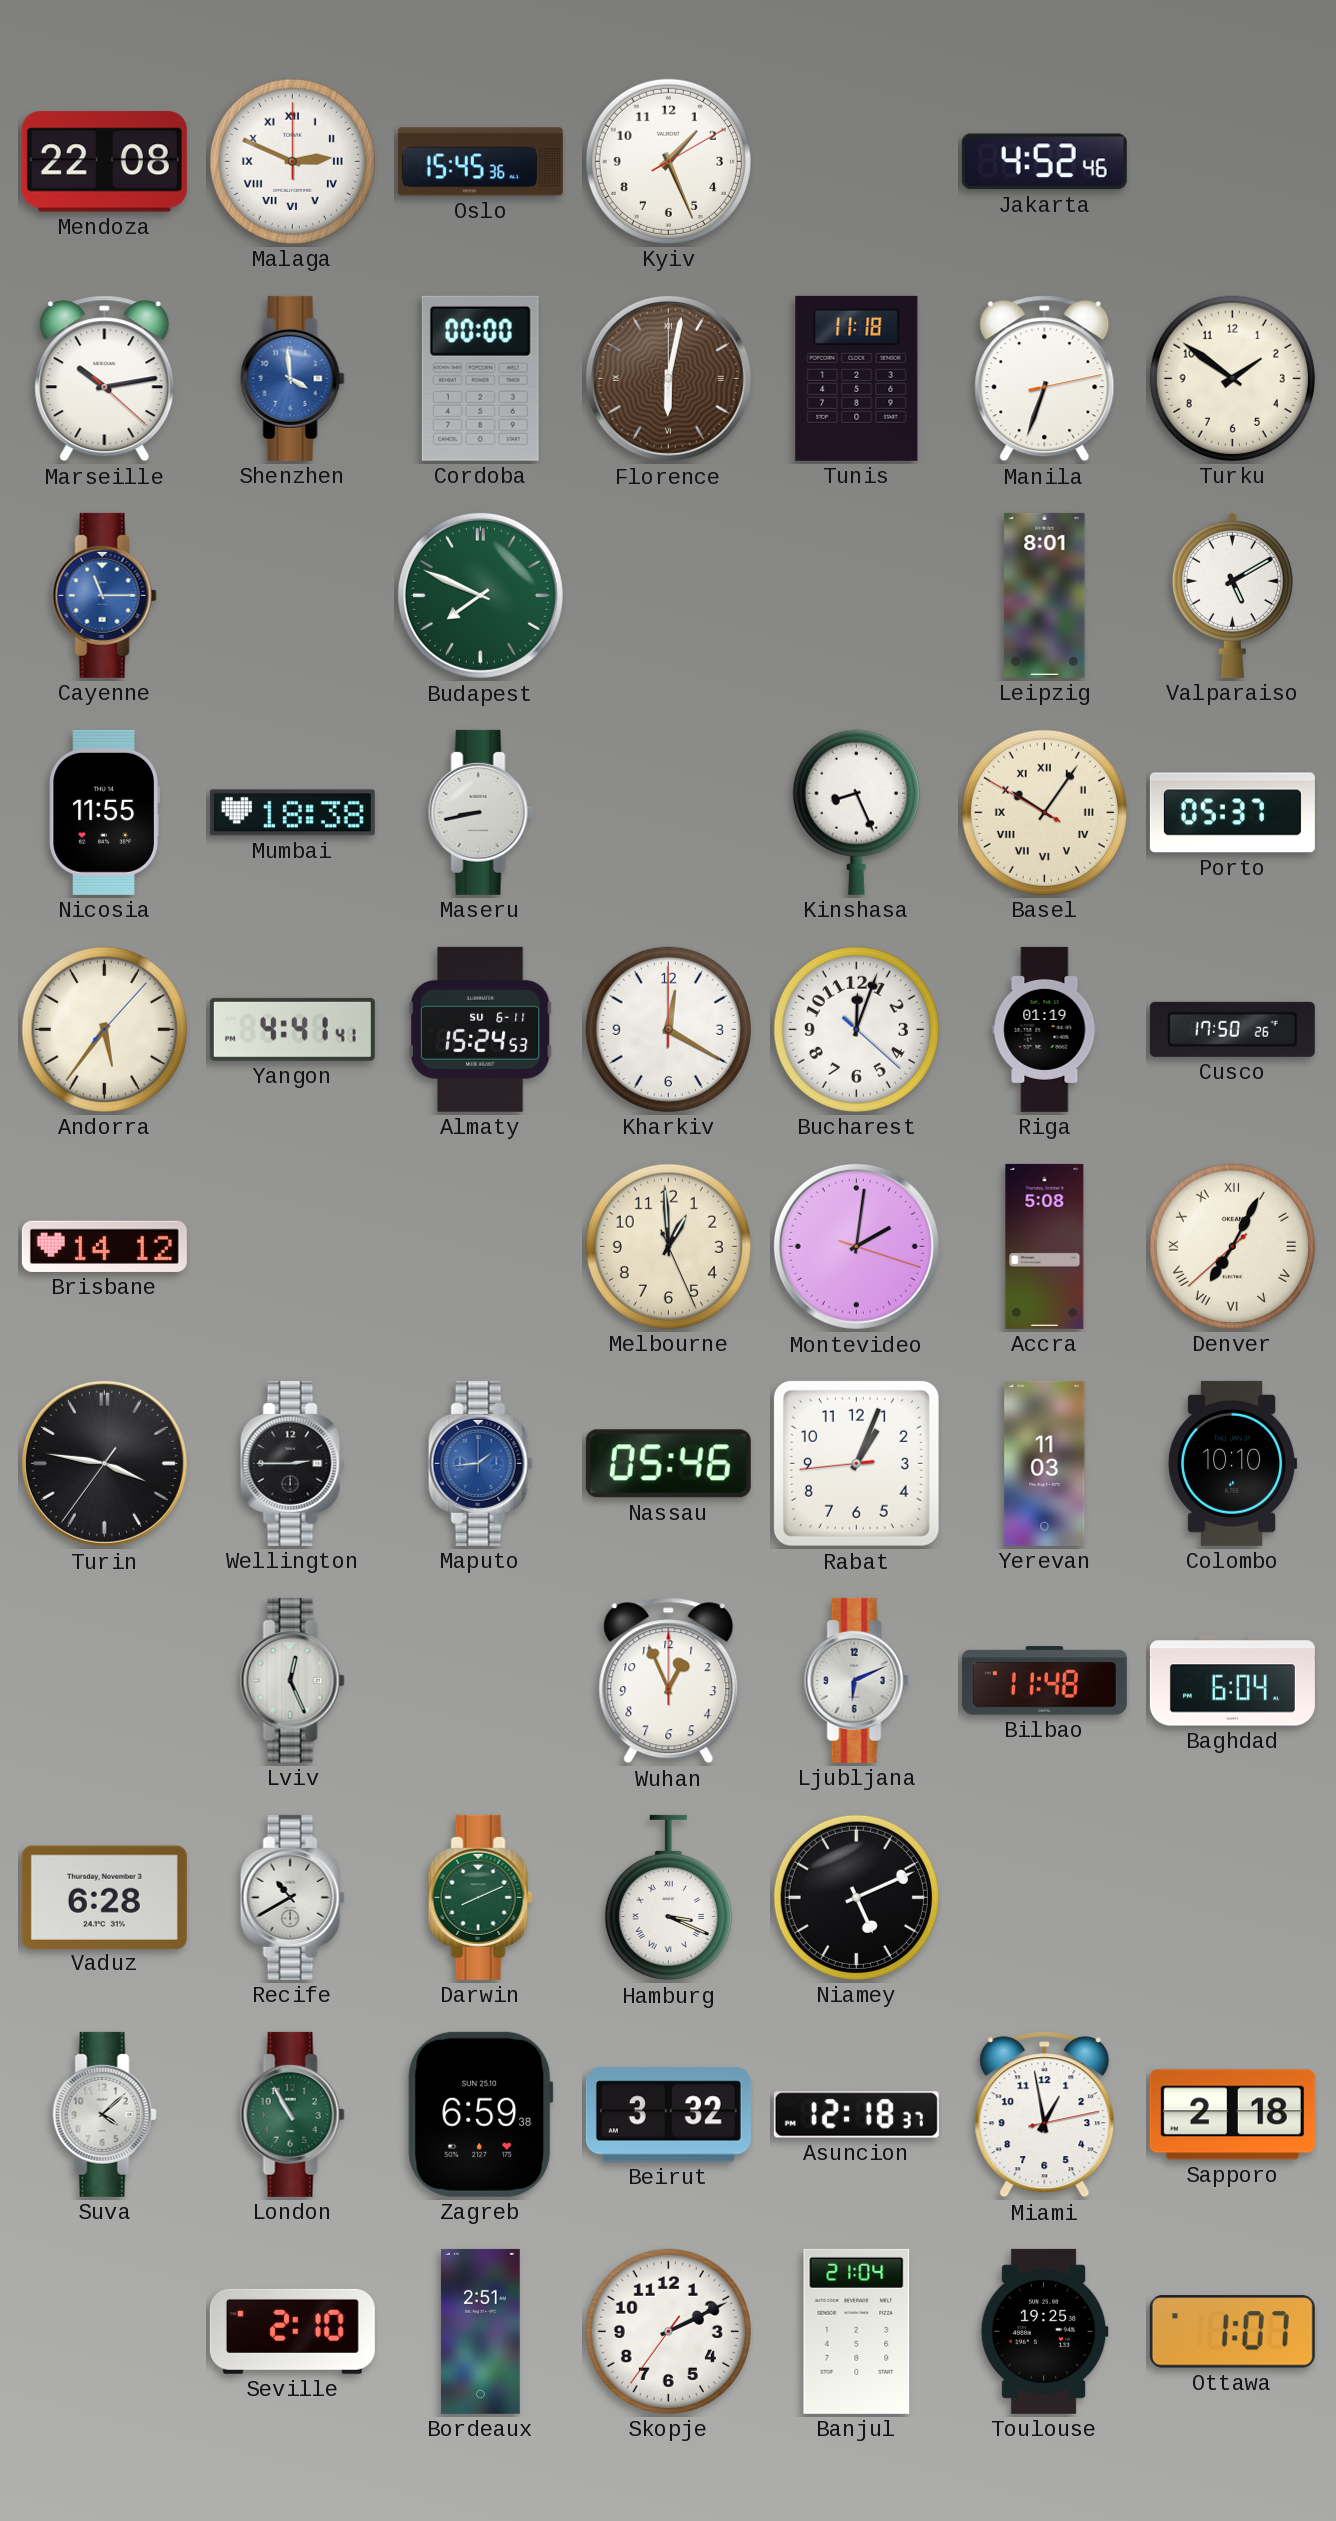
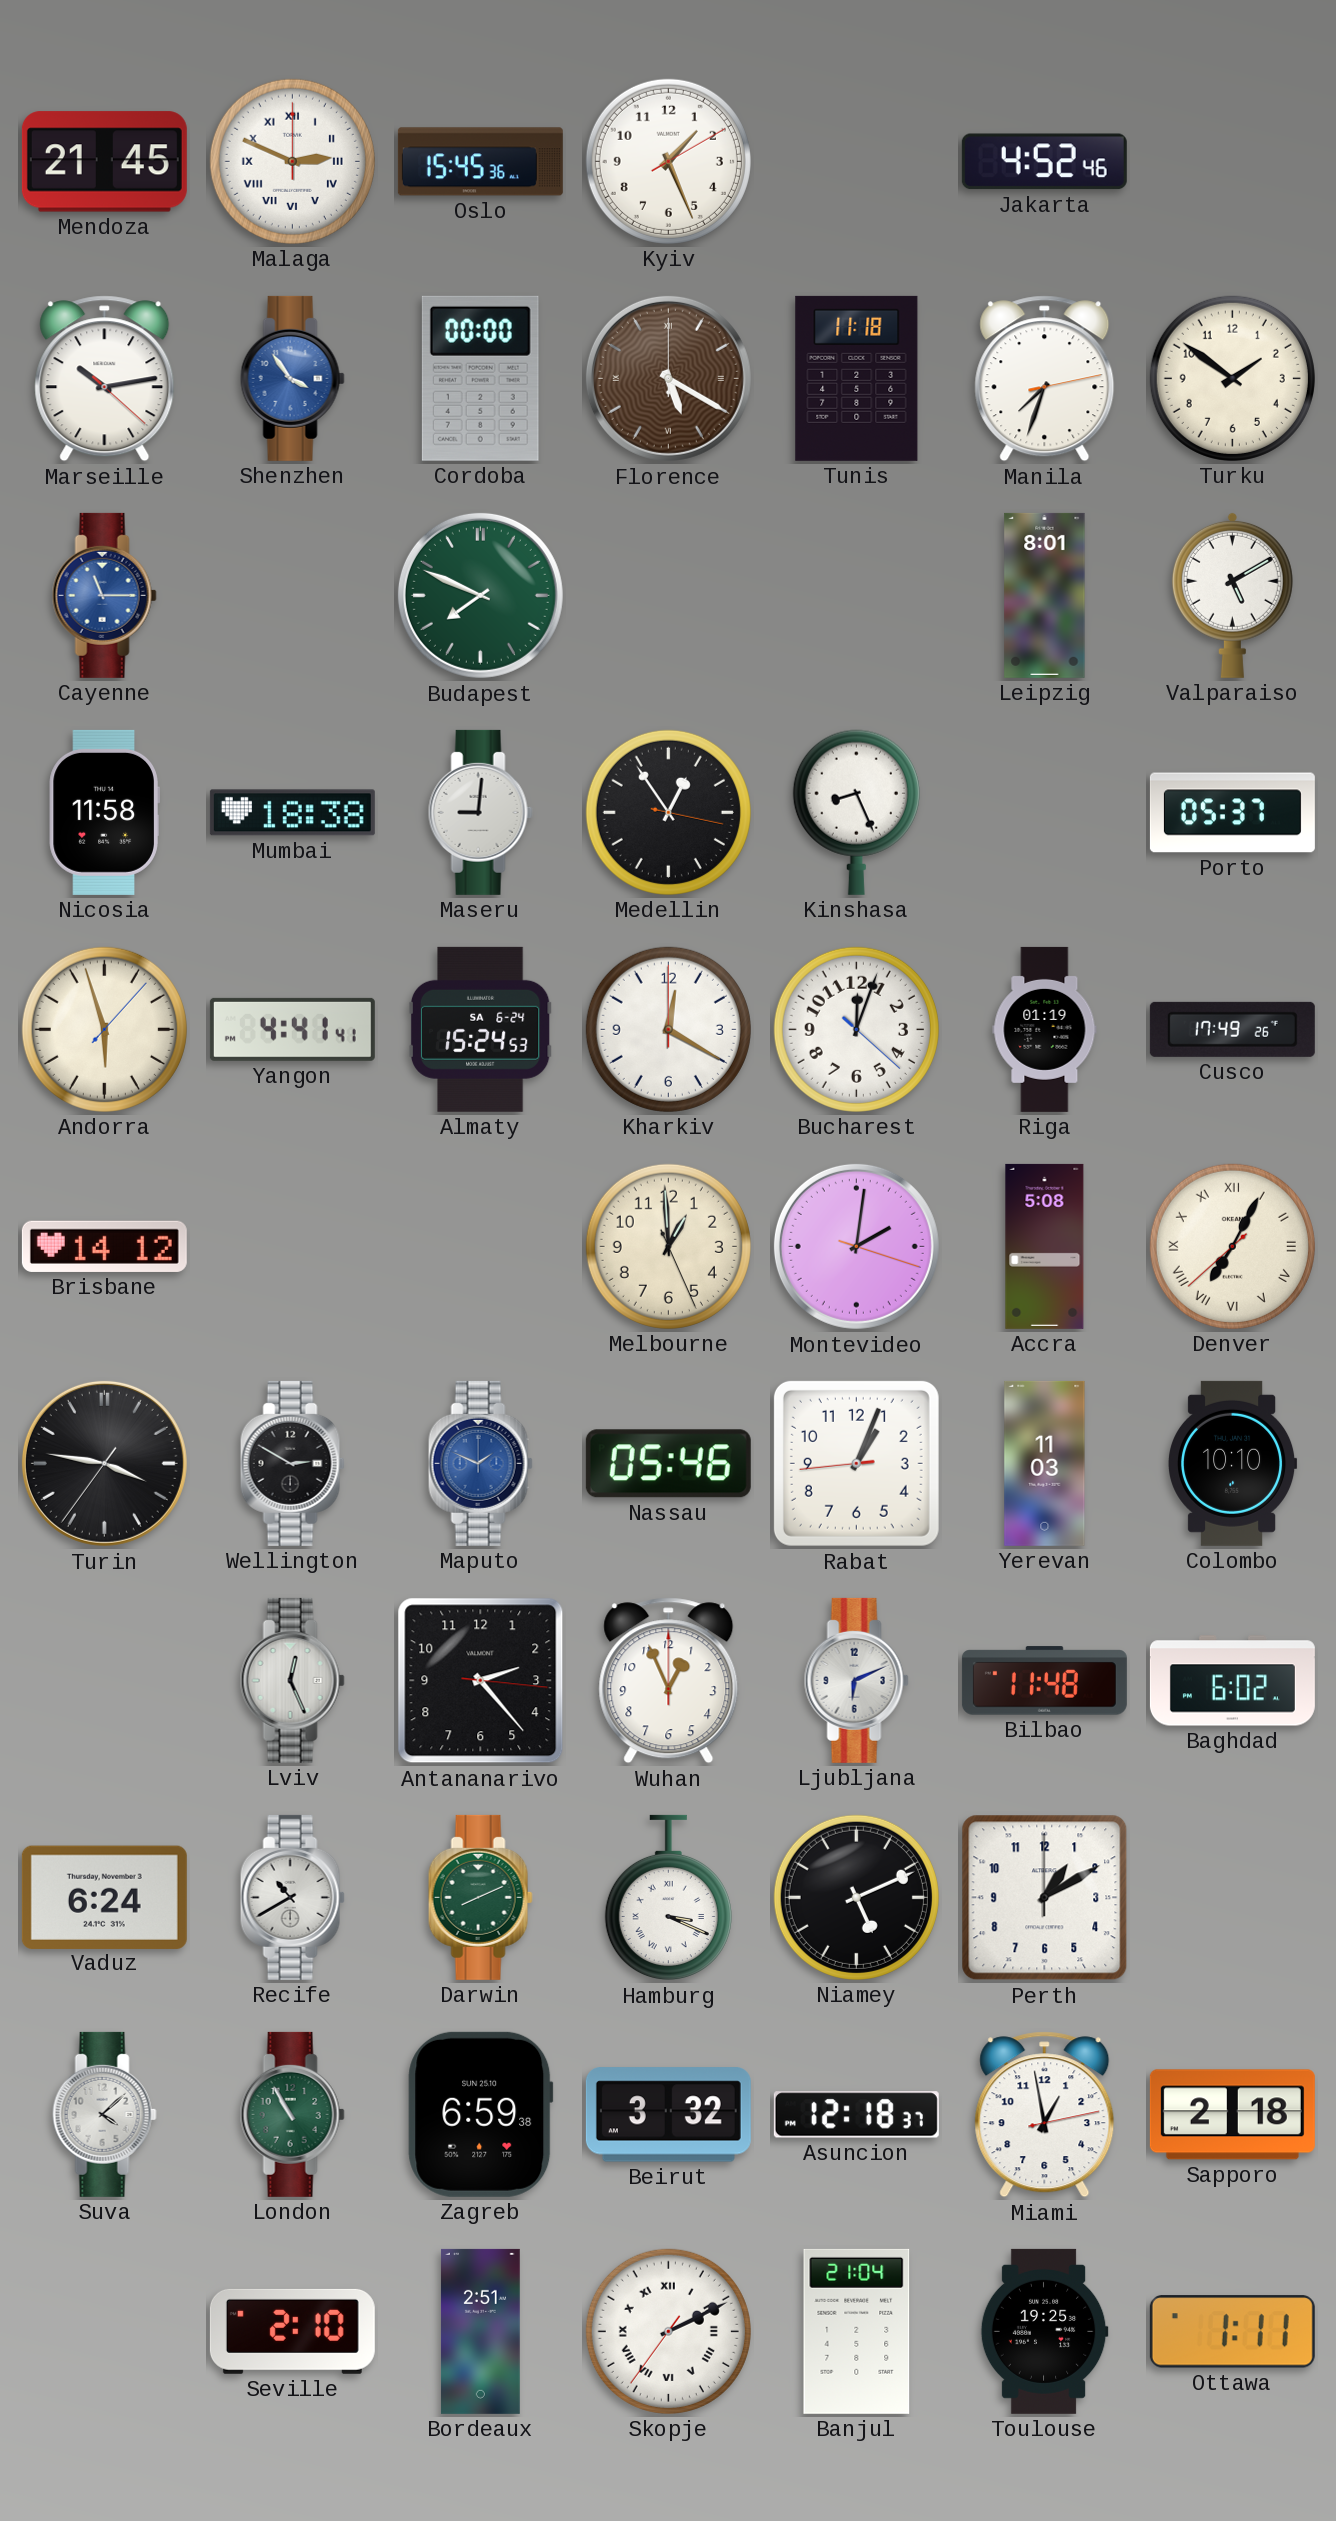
Mendoza: 22:08 -> 21:45 (104, 162)
Shenzhen: 3:59 -> 3:54 (292, 378)
Florence: 6:02 -> 5:20 (668, 378)
Manila: 6:33 -> 7:33 (1045, 379)
Nicosia: 11:55 -> 11:58 (104, 812)
Maseru: 8:43 -> 9:01 (480, 812)
Medellin: none -> 12:54 (668, 812)
Basel: 10:05 -> none (1044, 812)
Andorra: 5:36 -> 5:57 (104, 1029)
Almaty date: SU 6-11 -> SA 6-24 (480, 1029)
Cusco: 17:50 -> 17:49 (1232, 1029)
Wellington: 2:45 -> 2:50 (292, 1463)
Maputo: 1:44 -> 1:49 (480, 1463)
Antananarivo: none -> 2:23 (481, 1681)
Baghdad: 6:04 -> 6:02 (1232, 1681)
Vaduz: 6:28 -> 6:24 (104, 1897)
Perth: none -> 1:10 (1045, 1898)
Skopje numerals: Arabic -> Roman (668, 2331)
Ottawa: 1:07 -> 1:11 (1232, 2332)
